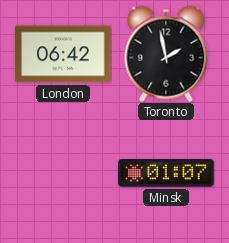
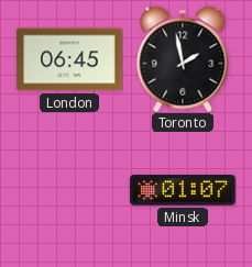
London: 06:42 -> 06:45 (69, 59)
